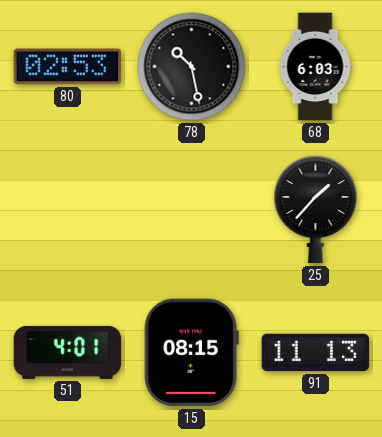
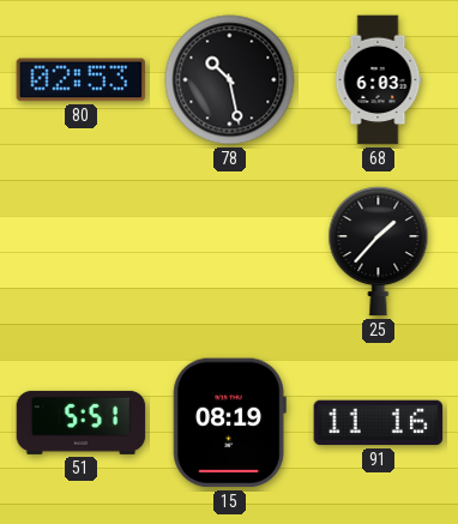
51: 4:01 -> 5:51 (82, 422)
15: 08:15 -> 08:19 (229, 423)
91: 11:13 -> 11:16 (379, 423)
